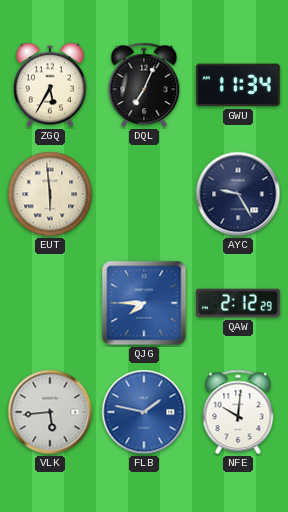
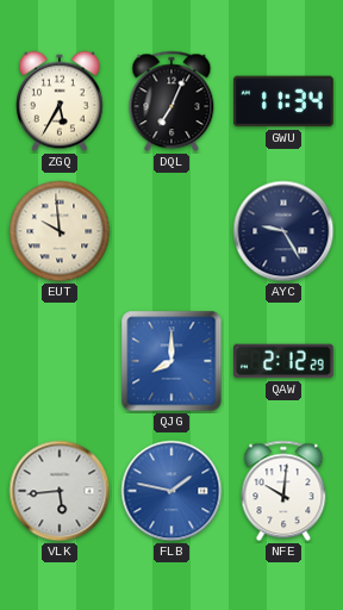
EUT: 5:59 -> 9:59 (60, 231)
QJG: 7:45 -> 8:00 (171, 361)
